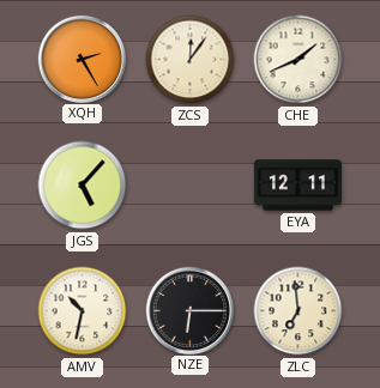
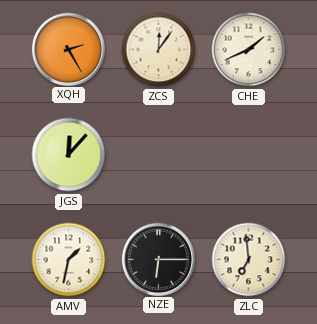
JGS: 5:07 -> 12:07 (69, 155)
EYA: 12:11 -> none (297, 186)
AMV: 10:32 -> 1:32 (69, 260)
